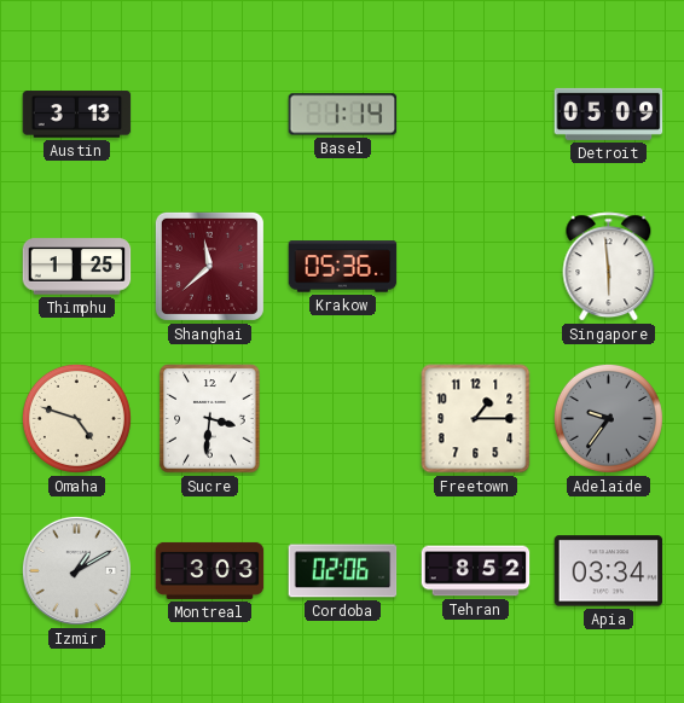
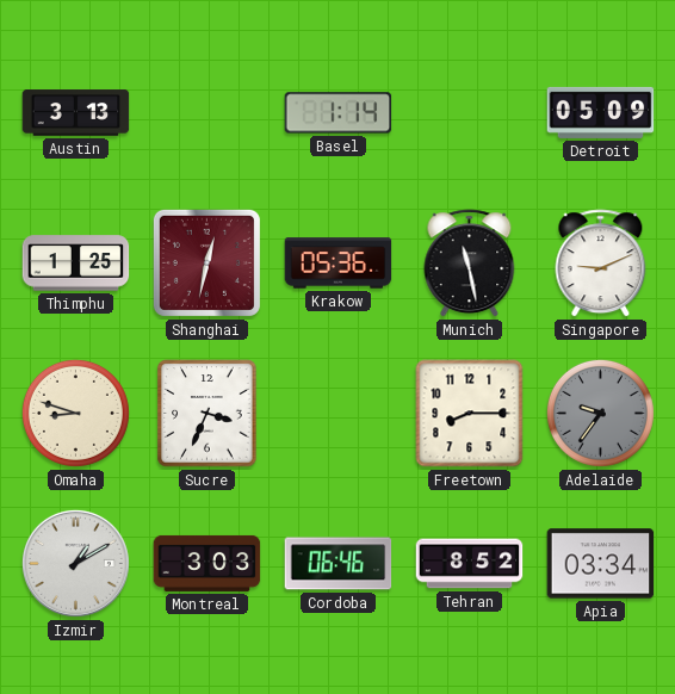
Shanghai: 11:38 -> 12:32 (206, 262)
Munich: none -> 11:28 (470, 264)
Singapore: 5:59 -> 9:11 (601, 264)
Omaha: 4:48 -> 8:48 (75, 413)
Sucre: 3:31 -> 3:34 (208, 414)
Freetown: 1:15 -> 8:15 (470, 414)
Cordoba: 02:06 -> 06:46 (339, 564)
